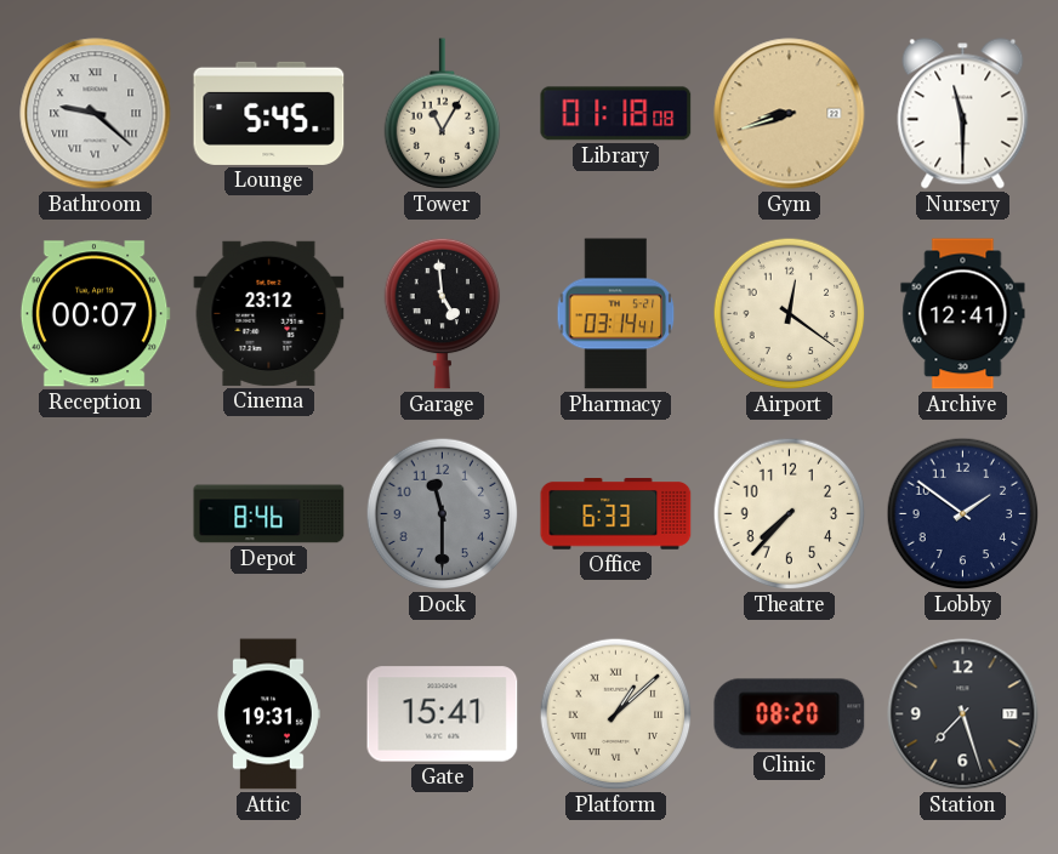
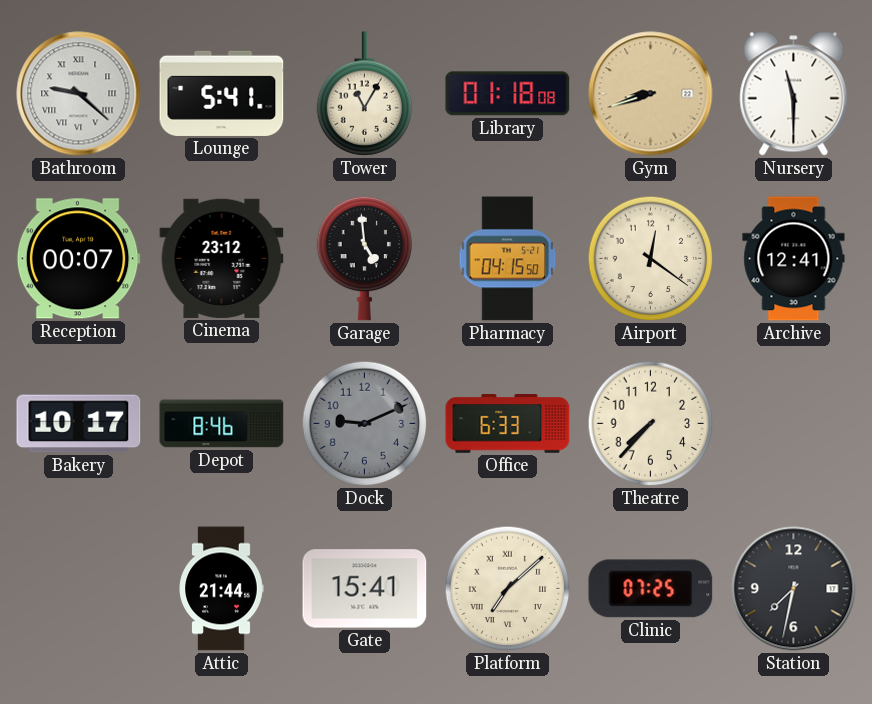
Lounge: 5:45 -> 5:41 (222, 93)
Pharmacy: 03:14 -> 04:15 (508, 259)
Bakery: none -> 10:17 (79, 424)
Dock: 11:30 -> 9:11 (365, 424)
Lobby: 1:51 -> none (963, 514)
Attic: 19:31 -> 21:44 (221, 589)
Platform: 1:08 -> 7:08 (508, 589)
Clinic: 08:20 -> 07:25 (651, 589)
Station: 7:27 -> 7:32 (794, 589)
